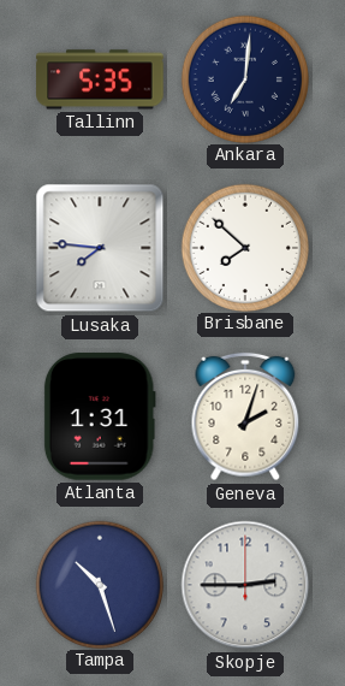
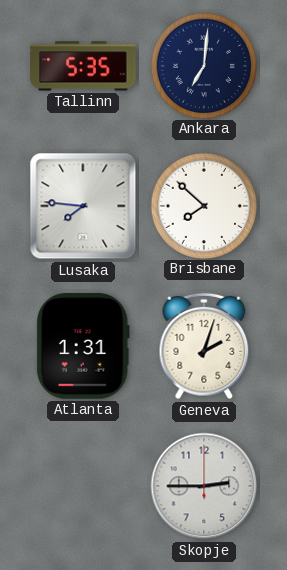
Tampa: 10:27 -> none (99, 584)
